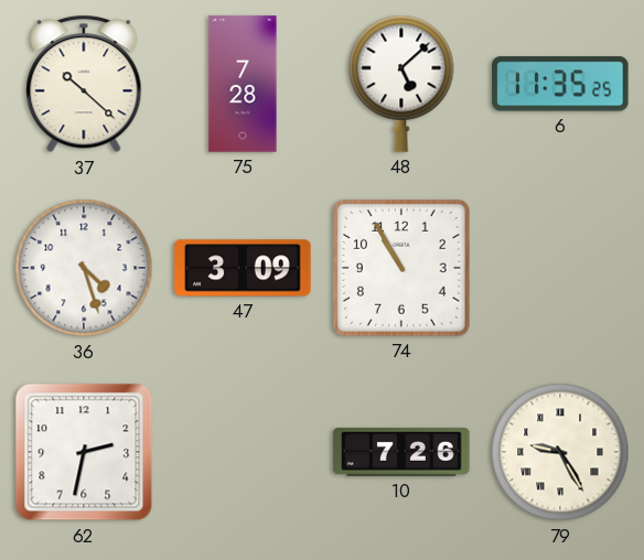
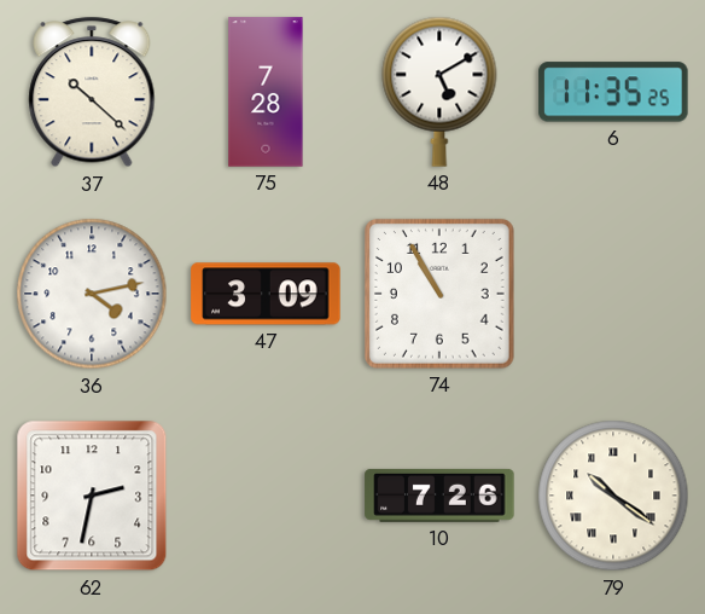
48: 5:08 -> 5:10 (439, 92)
36: 4:27 -> 4:13 (92, 294)
79: 9:25 -> 10:21 (613, 496)
